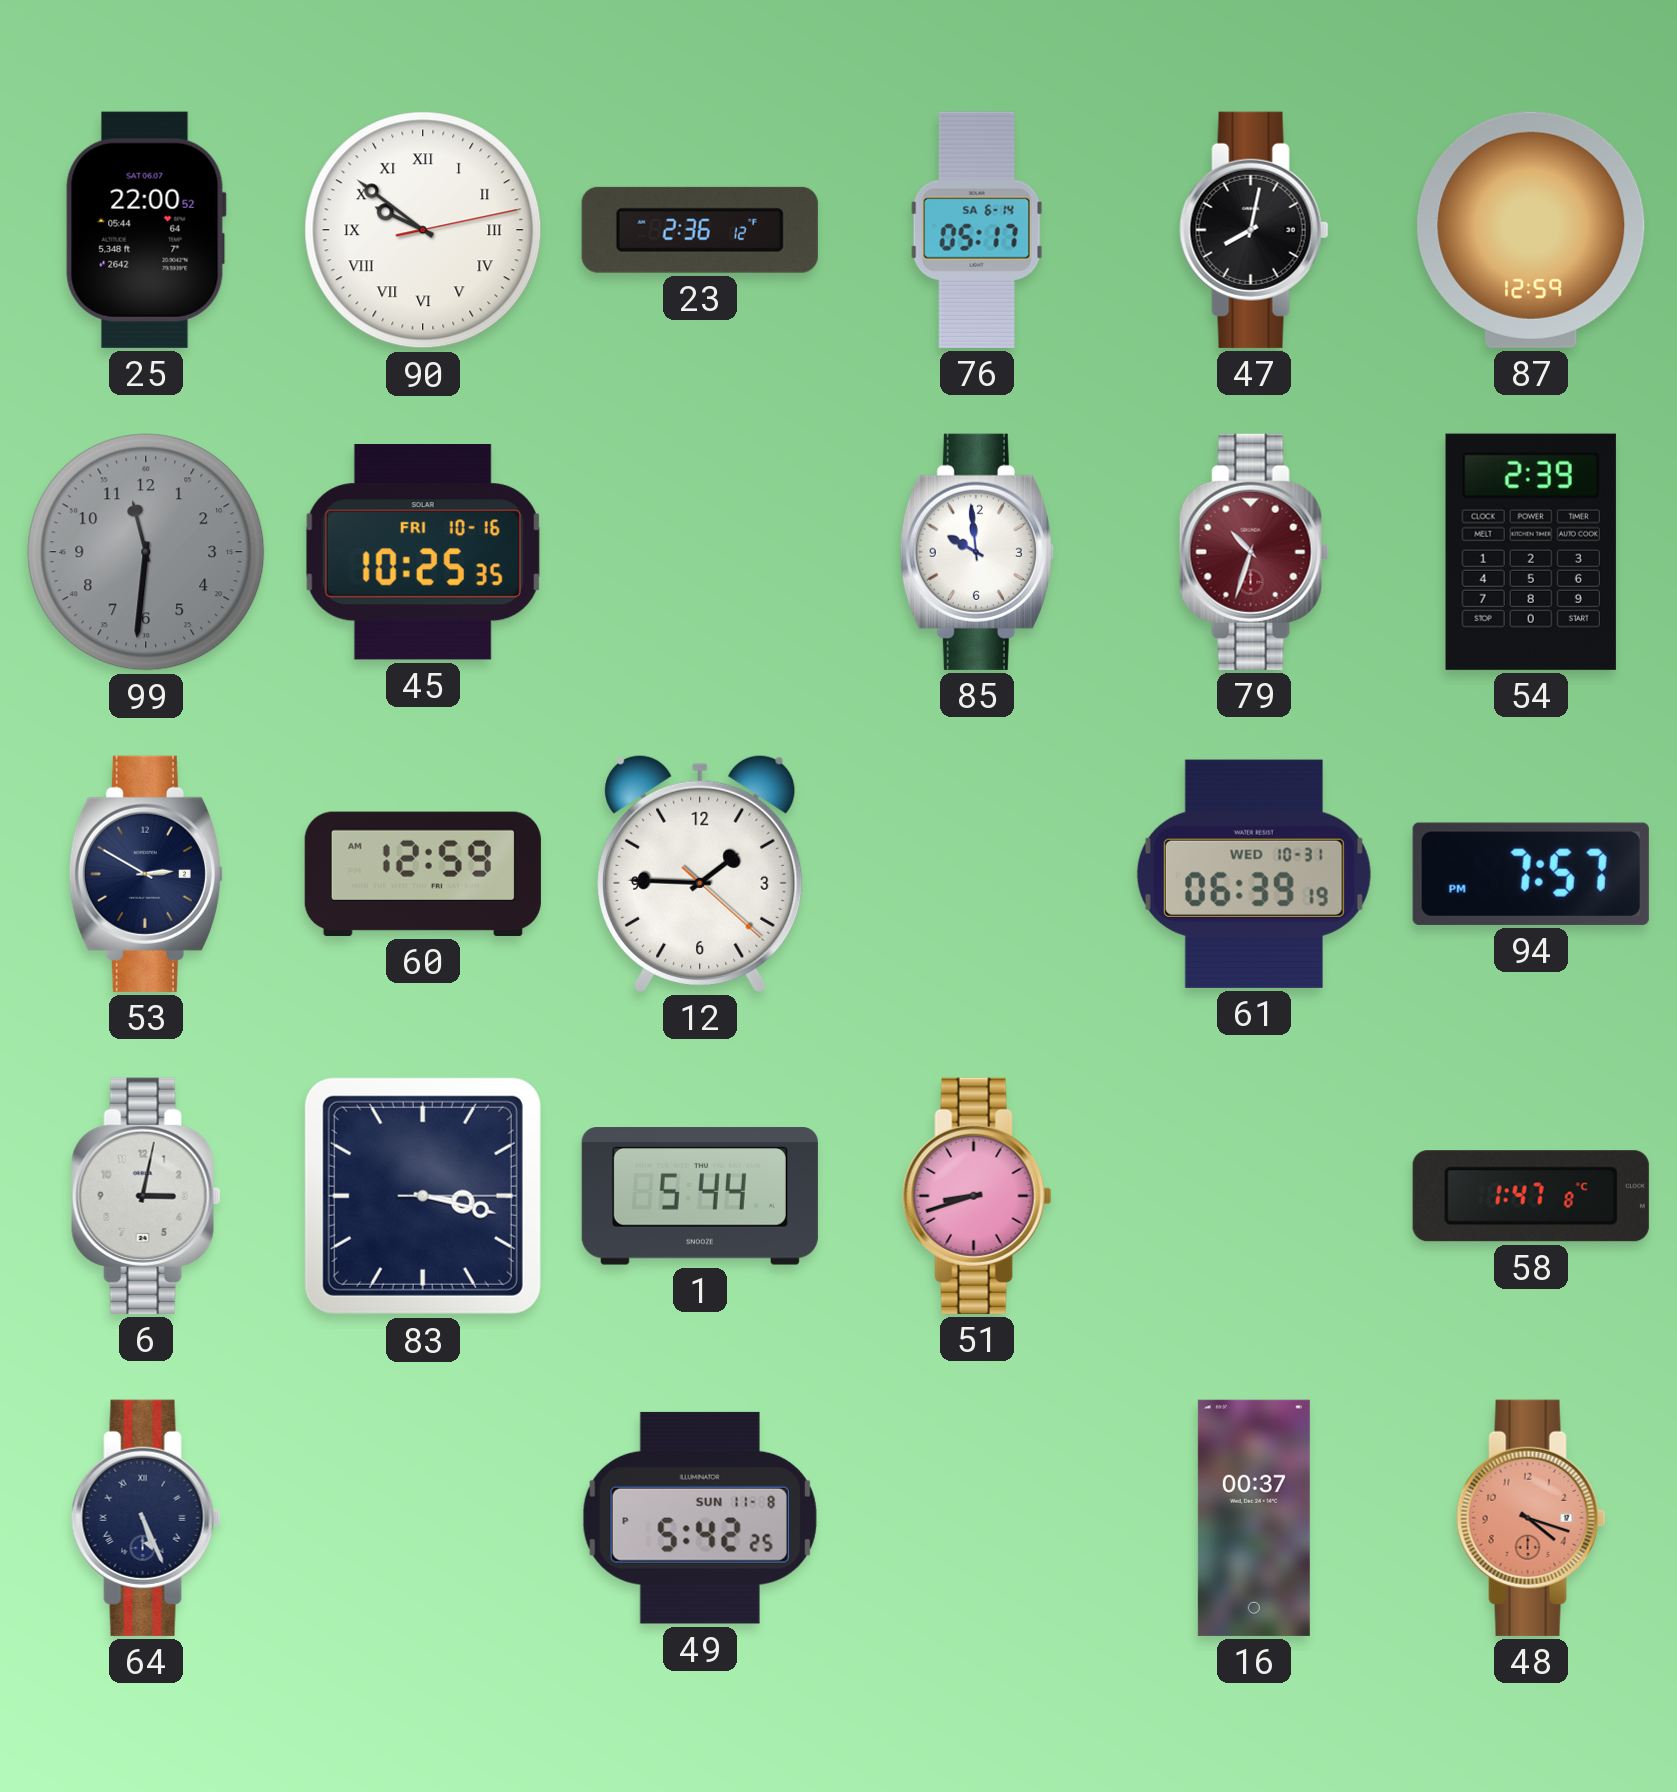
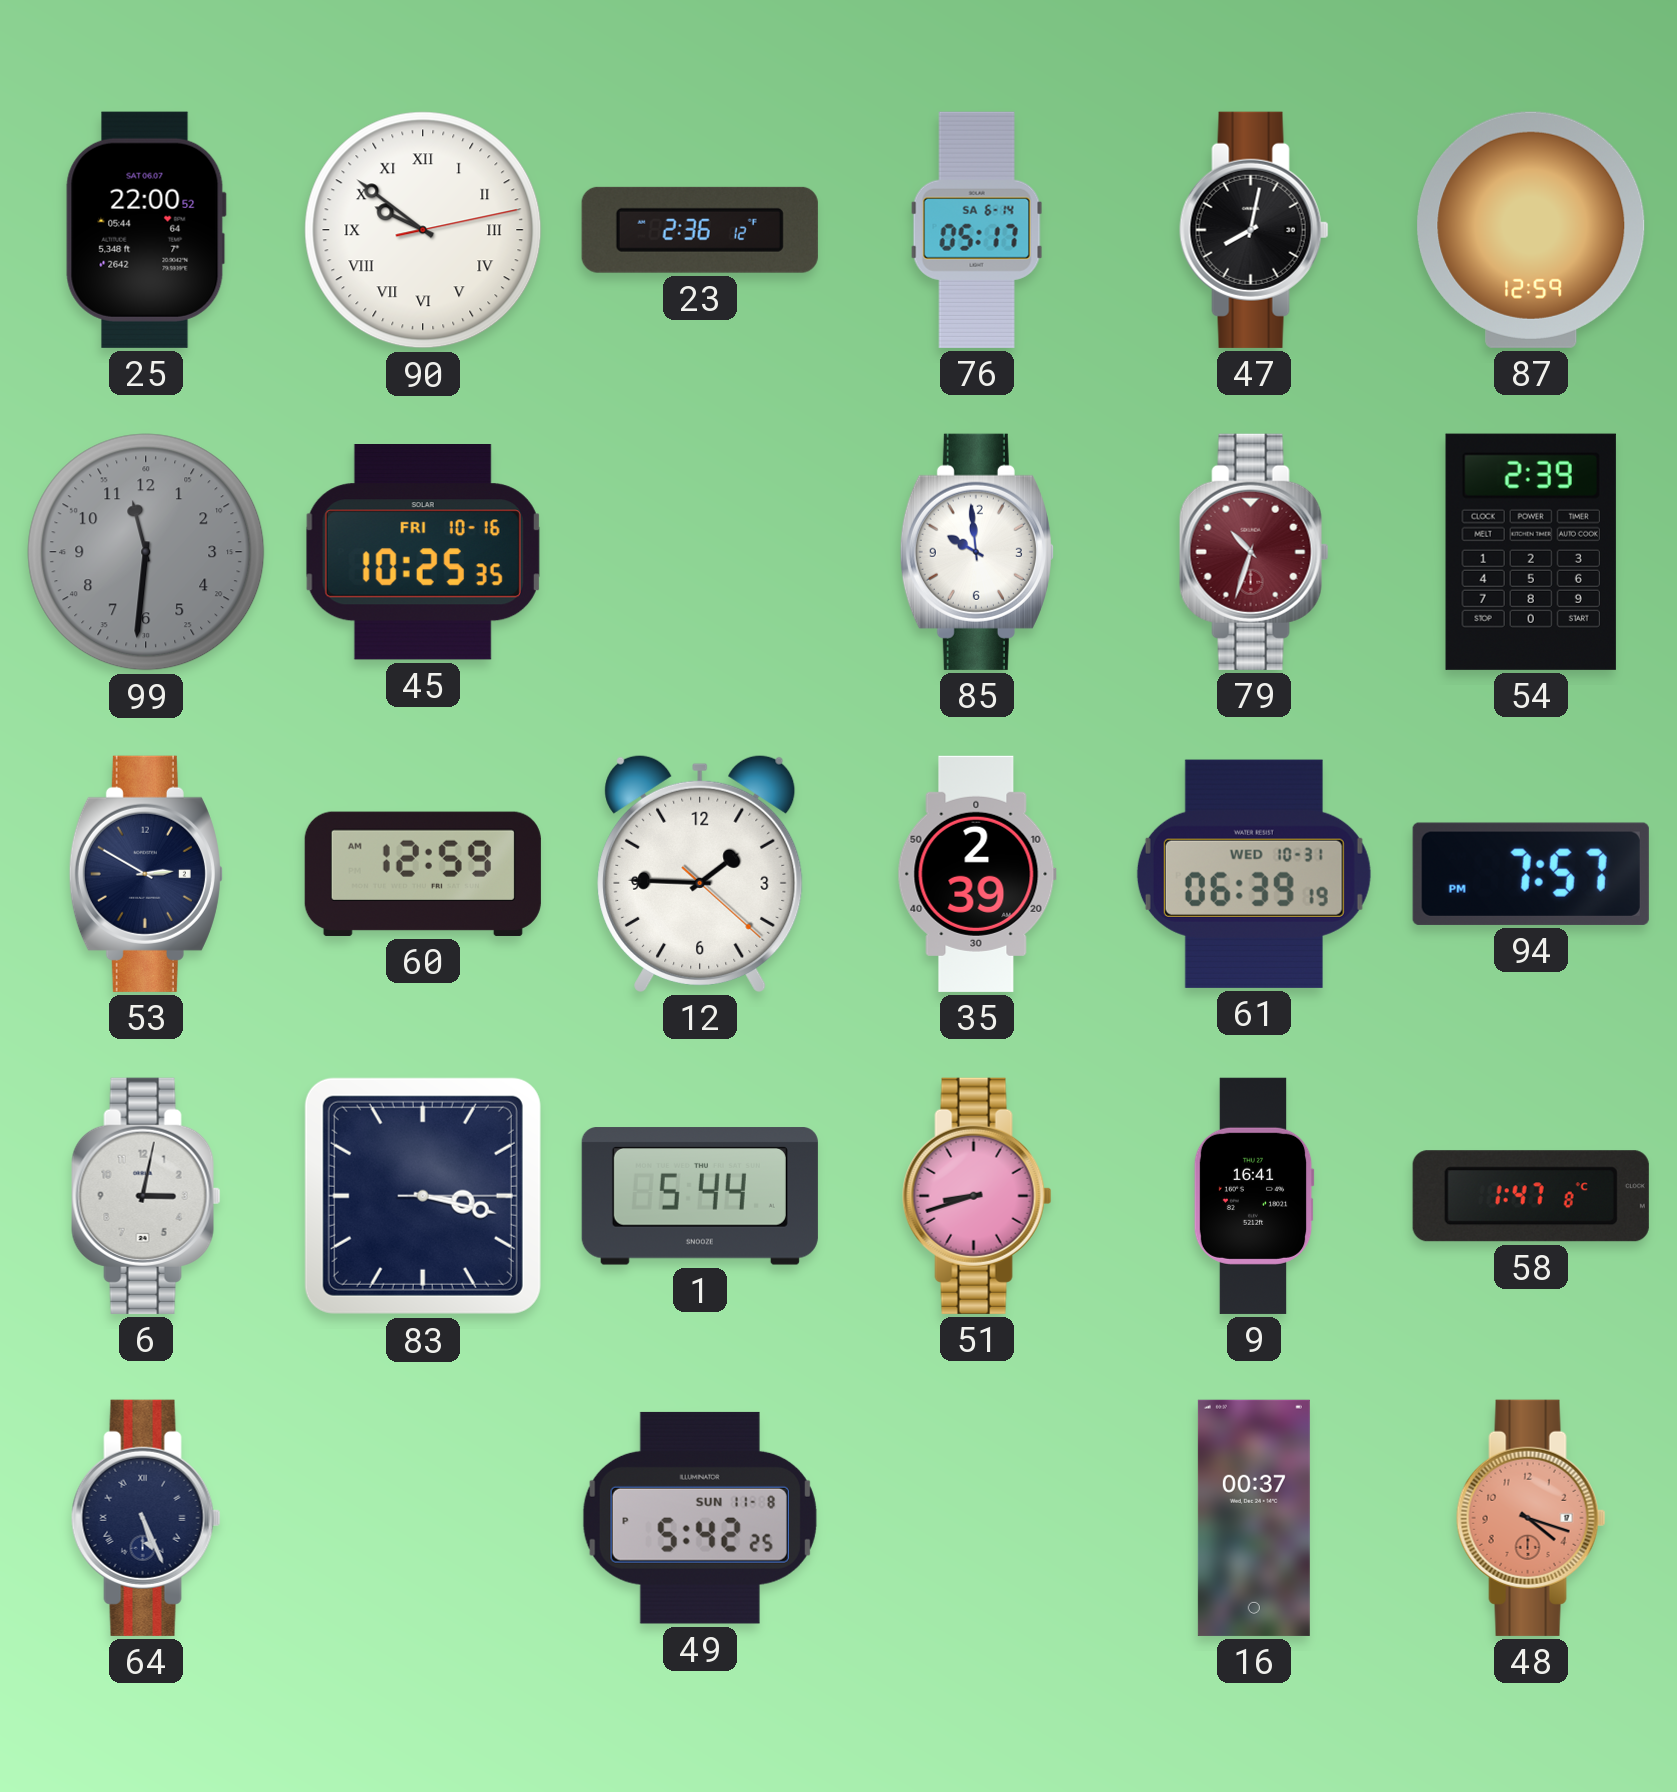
35: none -> 2:39 (977, 874)
9: none -> 16:41 (1254, 1196)
